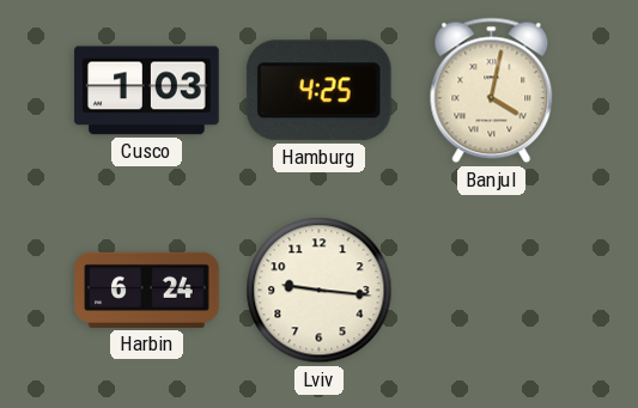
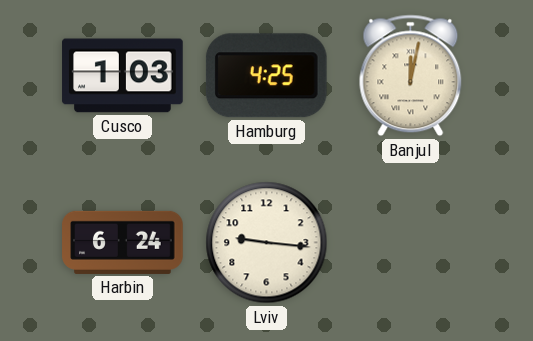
Banjul: 4:02 -> 12:02 (411, 76)
